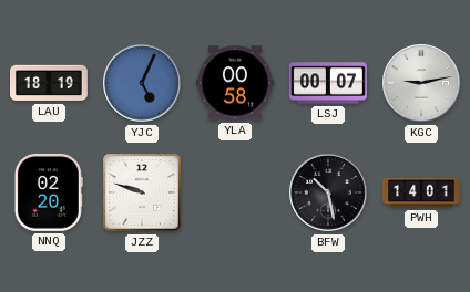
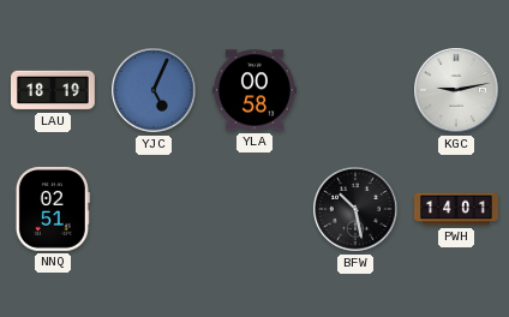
LSJ: 00:07 -> none (329, 83)
NNQ: 02:20 -> 02:51 (53, 209)
JZZ: 9:48 -> none (142, 192)
